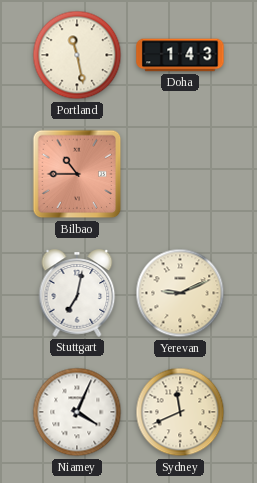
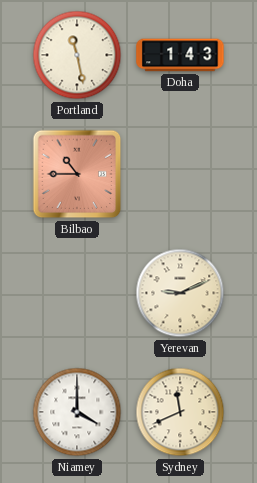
Stuttgart: 7:02 -> none (77, 293)
Niamey: 4:04 -> 4:00 (77, 412)
